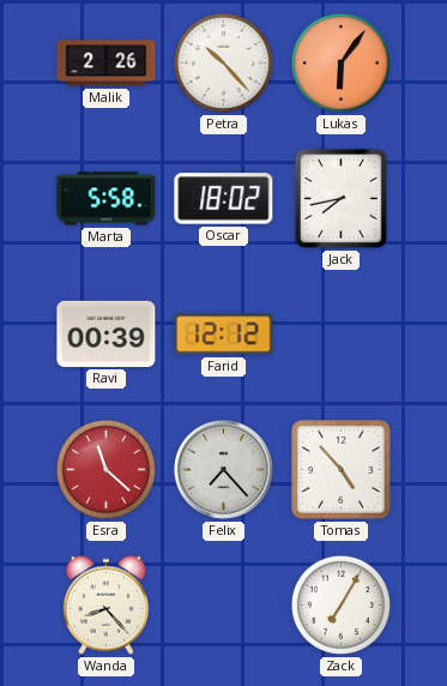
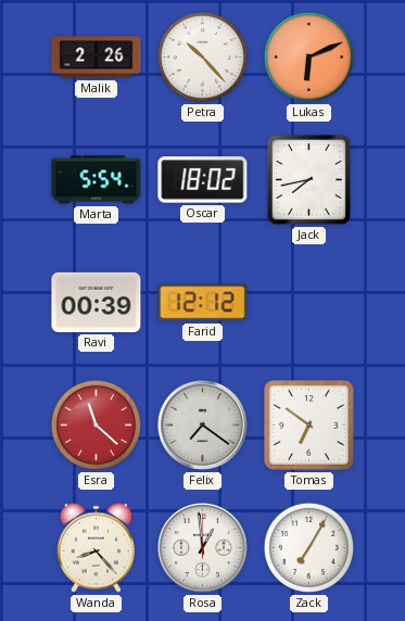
Lukas: 6:06 -> 6:11 (308, 56)
Marta: 5:58 -> 5:54 (97, 180)
Felix: 7:23 -> 7:21 (202, 424)
Tomas: 4:53 -> 6:51 (309, 426)
Rosa: none -> 12:59 (202, 547)
